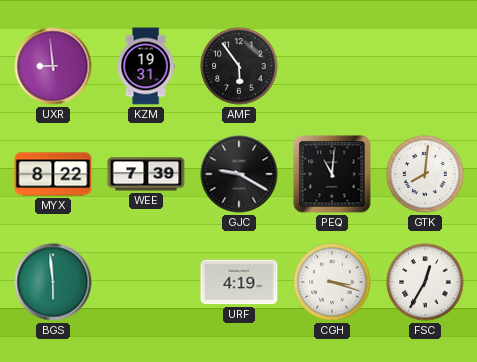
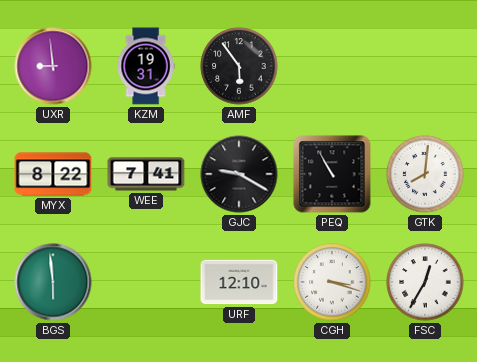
WEE: 7:39 -> 7:41 (146, 174)
PEQ: 11:01 -> 10:55 (332, 174)
URF: 4:19 -> 12:10 (239, 282)
